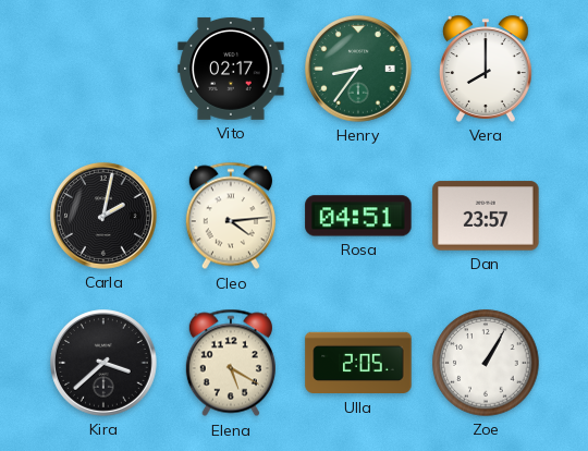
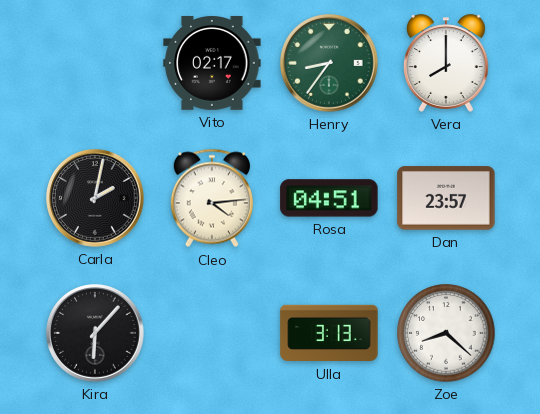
Kira: 3:38 -> 6:07 (96, 334)
Elena: 5:20 -> none (231, 363)
Ulla: 2:05 -> 3:13 (329, 333)
Zoe: 1:05 -> 8:22 (446, 333)
